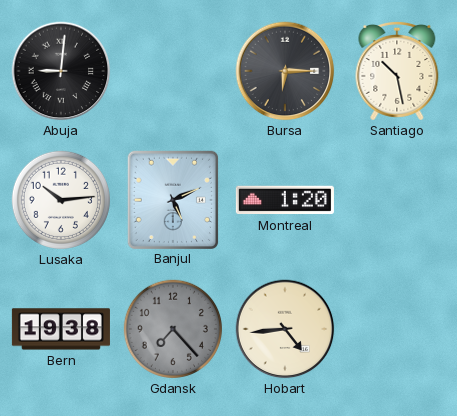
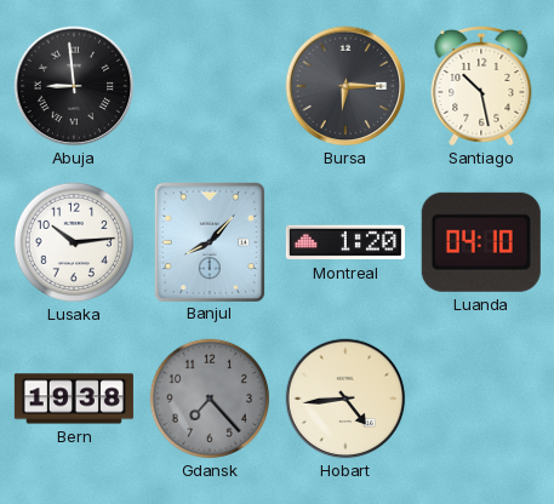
Abuja: 9:01 -> 8:59 (74, 86)
Banjul: 5:11 -> 8:07 (209, 241)
Luanda: none -> 04:10 (481, 242)
